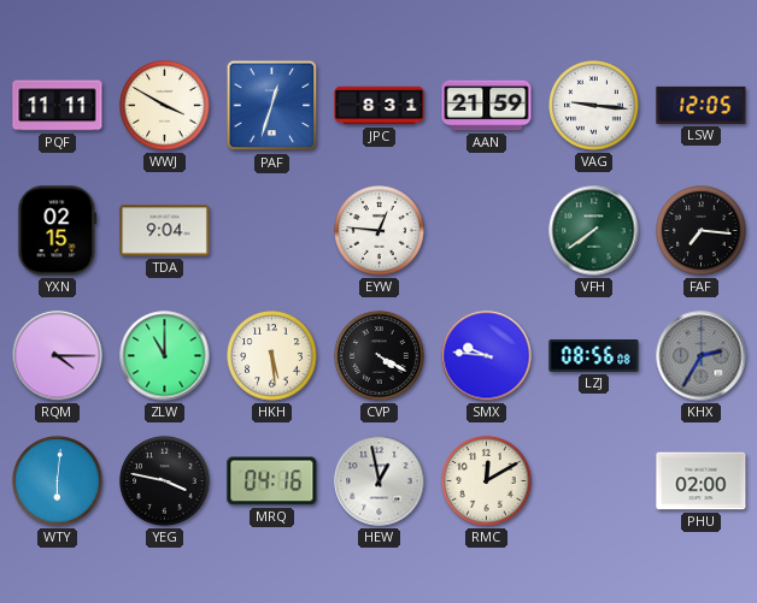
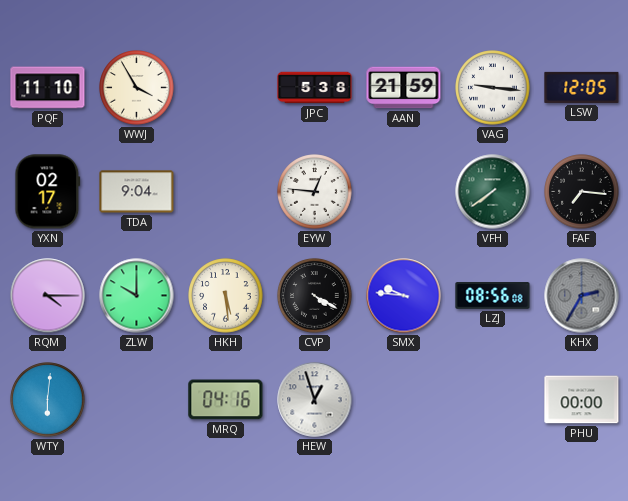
PQF: 11:11 -> 11:10 (48, 88)
WWJ: 3:50 -> 3:55 (137, 88)
PAF: 12:33 -> none (272, 106)
JPC: 8:31 -> 5:38 (315, 88)
YXN: 02:15 -> 02:17 (48, 192)
ZLW: 11:00 -> 10:00 (137, 296)
YEG: 3:47 -> none (165, 481)
HEW: 12:58 -> 12:57 (315, 400)
RMC: 12:10 -> none (487, 481)
PHU: 02:00 -> 00:00 (582, 400)
